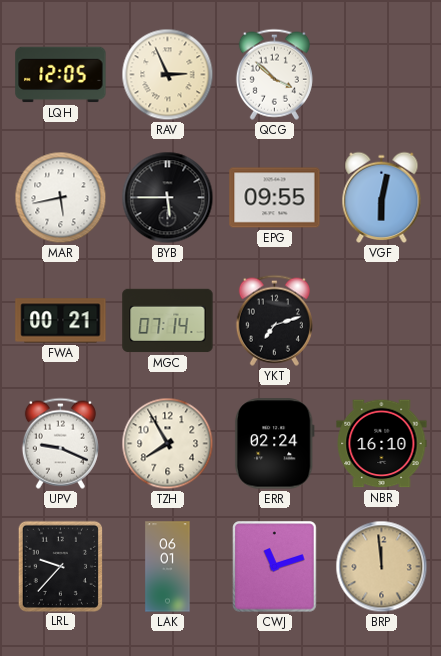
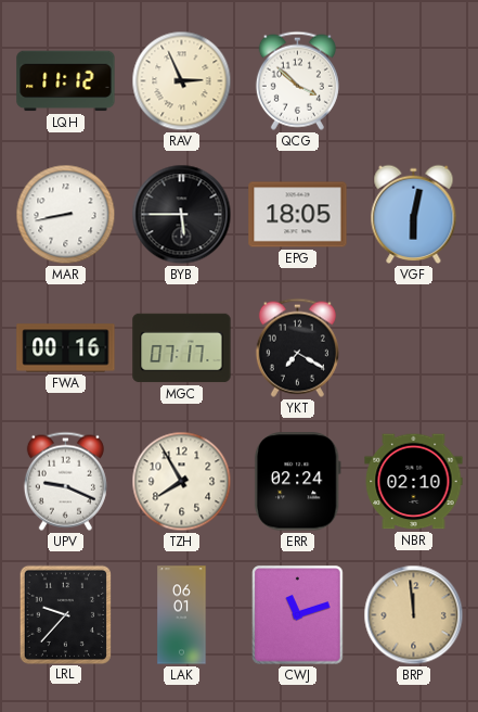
LQH: 12:05 -> 11:12 (66, 81)
MAR: 5:43 -> 8:43 (66, 215)
EPG: 09:55 -> 18:05 (298, 215)
FWA: 00:21 -> 00:16 (66, 348)
MGC: 07:14 -> 07:17 (182, 348)
YKT: 7:12 -> 7:20 (297, 347)
NBR: 16:10 -> 02:10 (414, 482)
